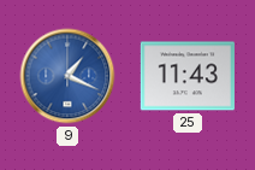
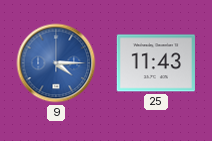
9: 1:19 -> 4:15 (56, 63)
